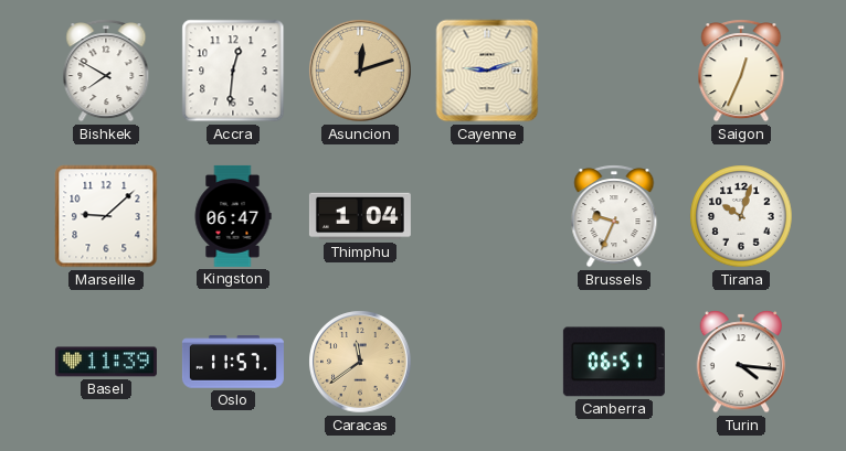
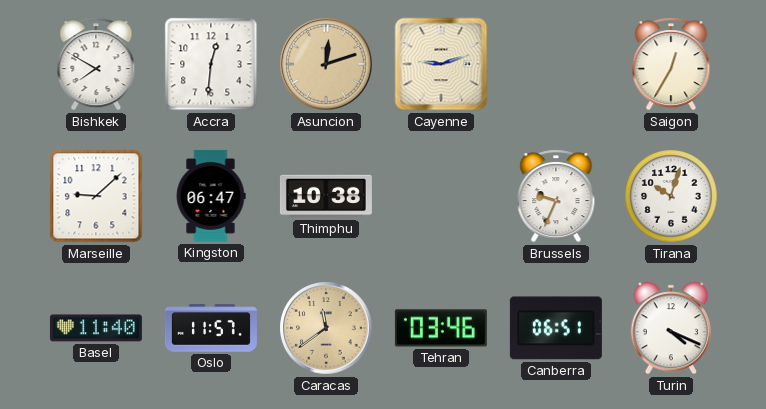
Saigon: 12:34 -> 12:35 (671, 64)
Thimphu: 1:04 -> 10:38 (326, 196)
Basel: 11:39 -> 11:40 (96, 328)
Tehran: none -> 03:46 (441, 328)
Turin: 4:16 -> 4:19 (671, 328)
